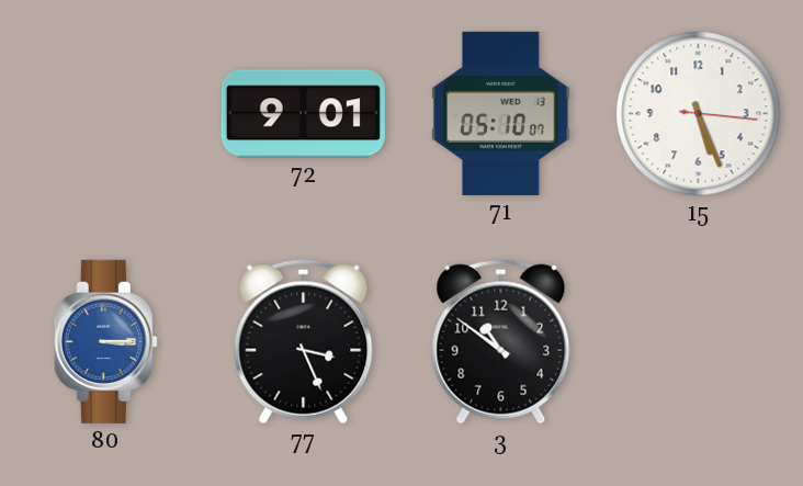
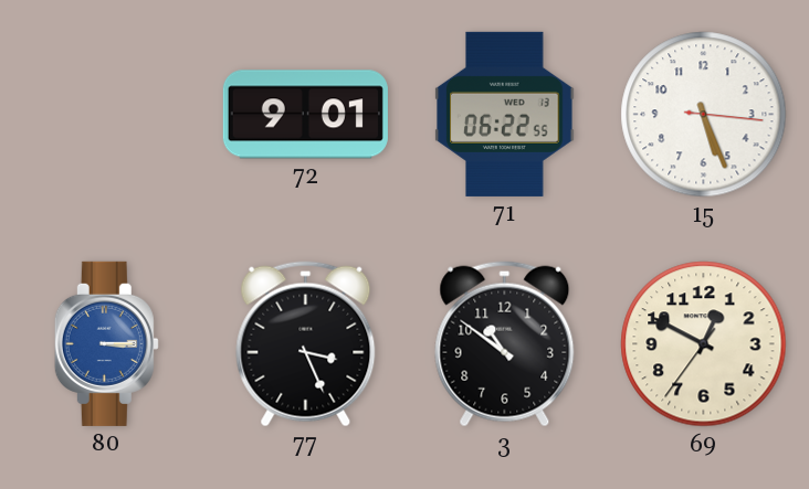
71: 05:10 -> 06:22 (505, 114)
69: none -> 12:49 (704, 344)
